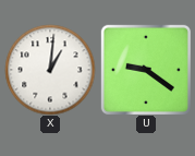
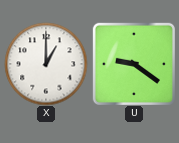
X: 1:01 -> 1:00 (46, 64)
